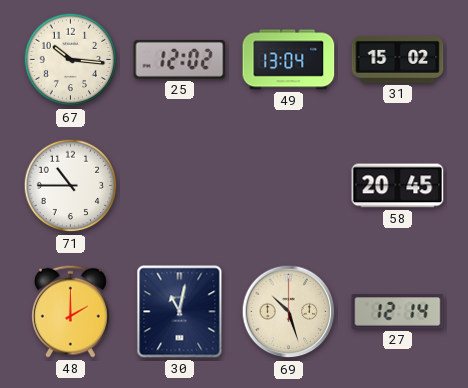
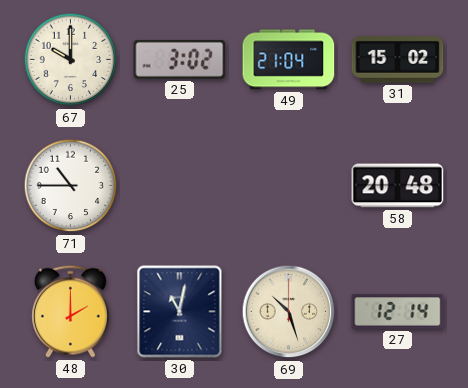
67: 10:16 -> 10:00 (71, 60)
25: 12:02 -> 3:02 (180, 59)
49: 13:04 -> 21:04 (289, 60)
58: 20:45 -> 20:48 (398, 186)
